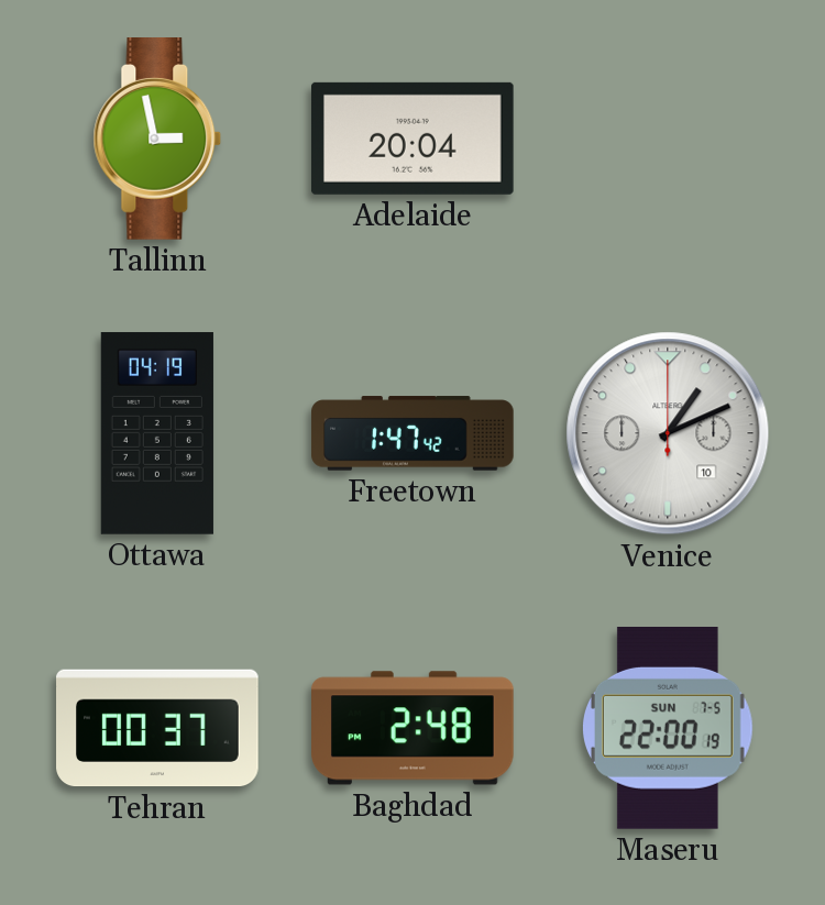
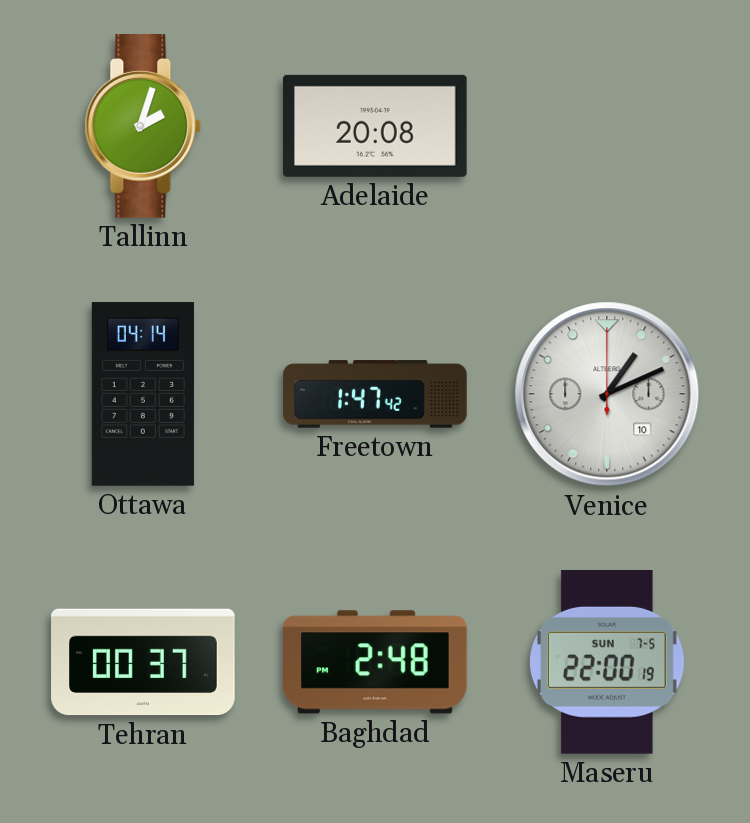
Tallinn: 2:58 -> 2:03 (143, 127)
Adelaide: 20:04 -> 20:08 (375, 126)
Ottawa: 04:19 -> 04:14 (143, 394)
